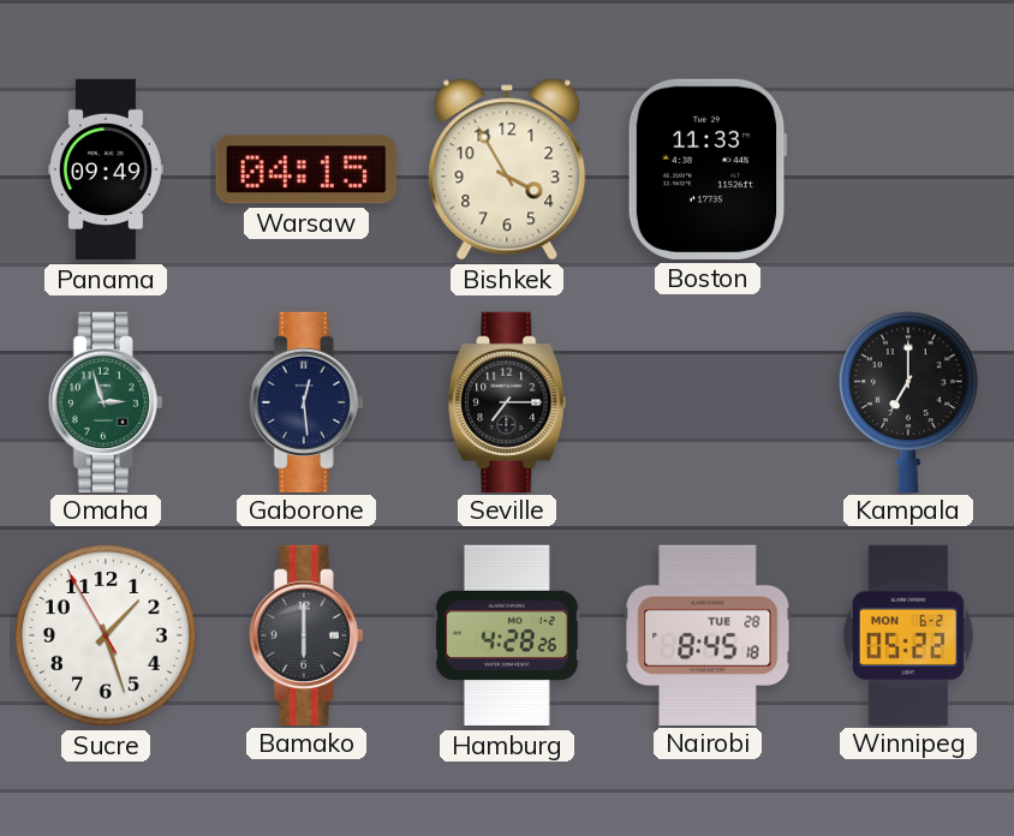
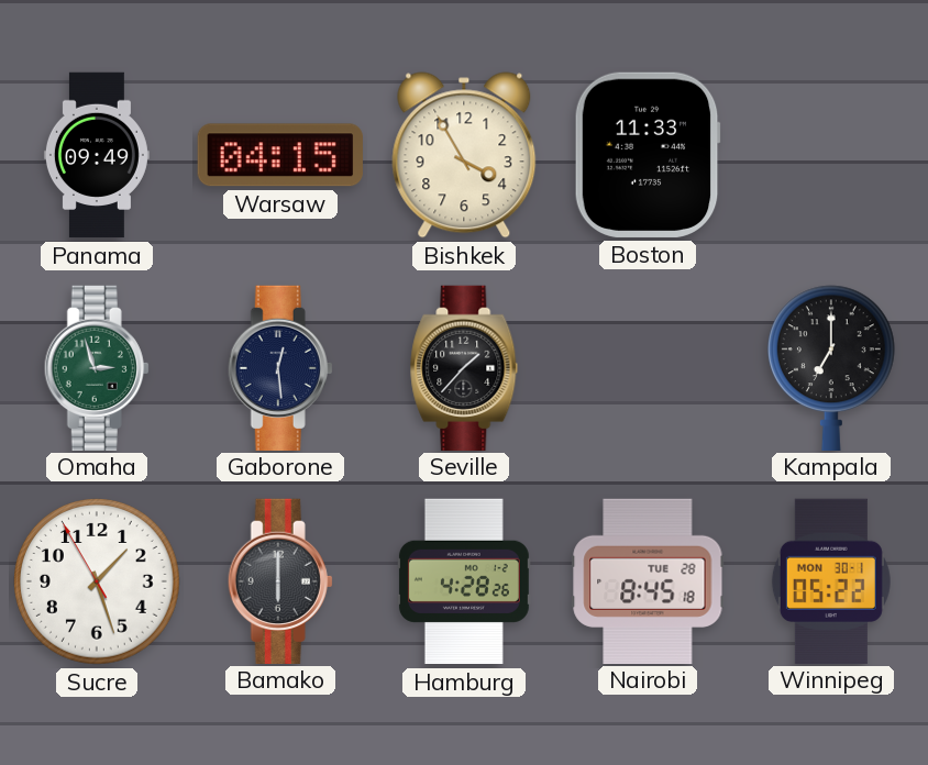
Seville: 7:15 -> 1:37 (464, 367)
Winnipeg date: MON 6-2 -> MON 30-1 (831, 580)
